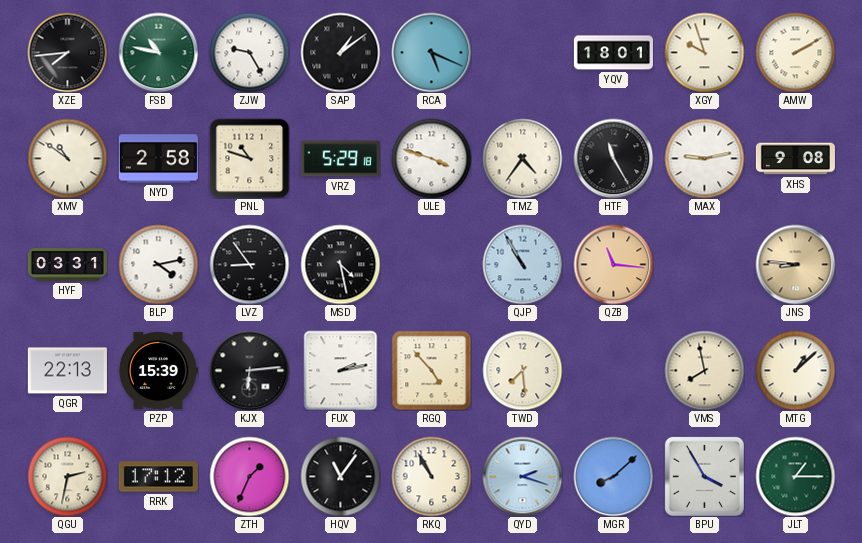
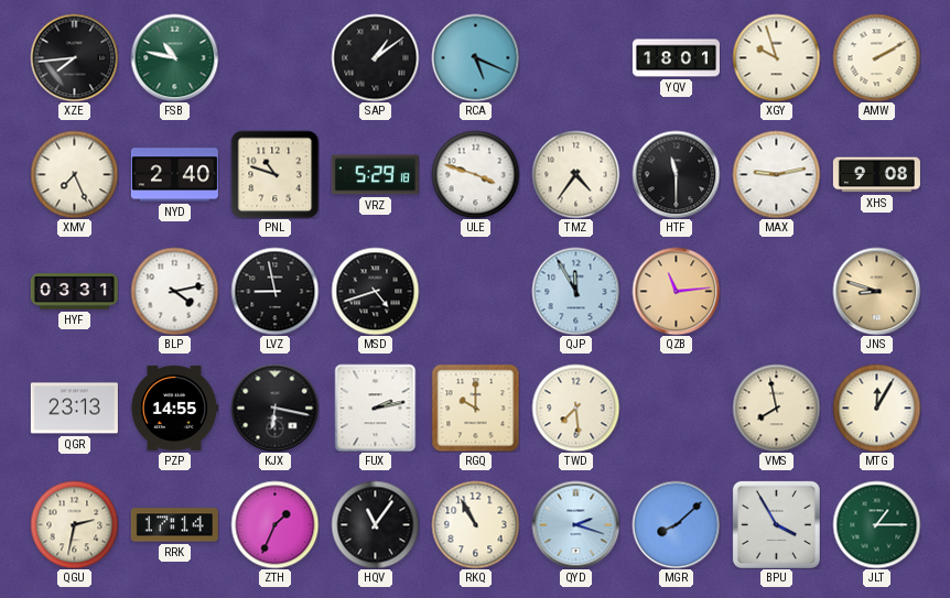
ZJW: 9:25 -> none (249, 52)
XMV: 10:51 -> 7:26 (74, 174)
NYD: 2:58 -> 2:40 (174, 175)
HTF: 11:25 -> 11:30 (676, 174)
LVZ: 8:54 -> 8:58 (274, 291)
MSD: 4:28 -> 4:42 (375, 291)
QJP: 10:55 -> 11:55 (575, 291)
QZB: 11:16 -> 11:14 (676, 291)
JNS: 8:46 -> 8:48 (876, 291)
QGR: 22:13 -> 23:13 (74, 409)
PZP: 15:39 -> 14:55 (174, 407)
KJX: 6:14 -> 6:17 (274, 407)
RGQ: 4:53 -> 10:00 (475, 407)
MTG: 1:08 -> 12:05 (876, 407)
RRK: 17:12 -> 17:14 (174, 525)
